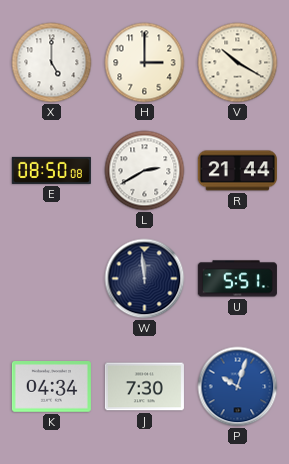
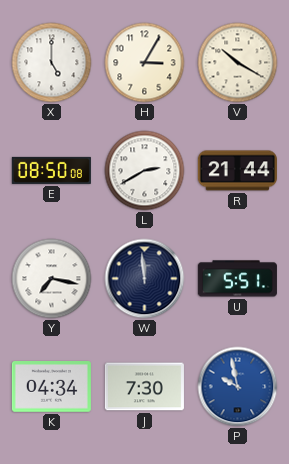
H: 3:00 -> 3:05 (145, 63)
Y: none -> 7:17 (52, 279)
P: 10:03 -> 9:58 (238, 387)
